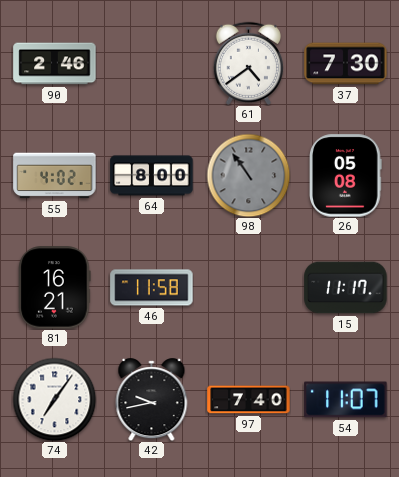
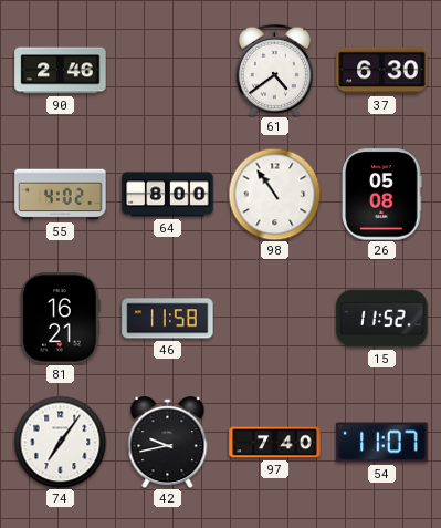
37: 7:30 -> 6:30 (382, 71)
98 dial: grey -> white (274, 194)
15: 11:17 -> 11:52 (382, 319)
